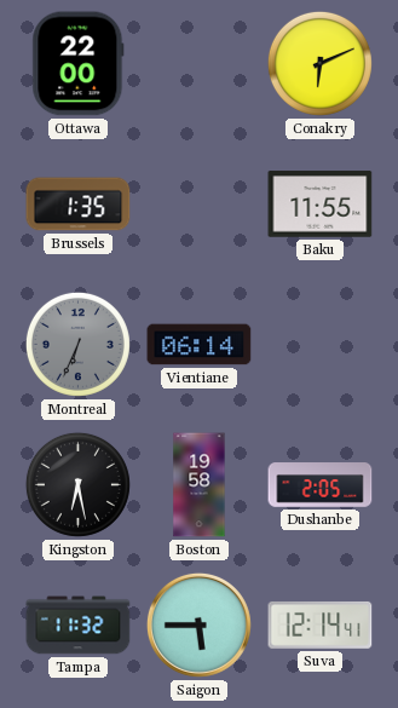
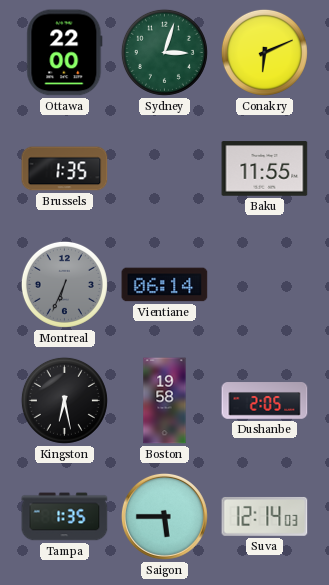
Sydney: none -> 3:03 (164, 52)
Tampa: 11:32 -> 1:35 (65, 517)
Suva: 12:14:41 -> 12:14:03 (265, 516)
